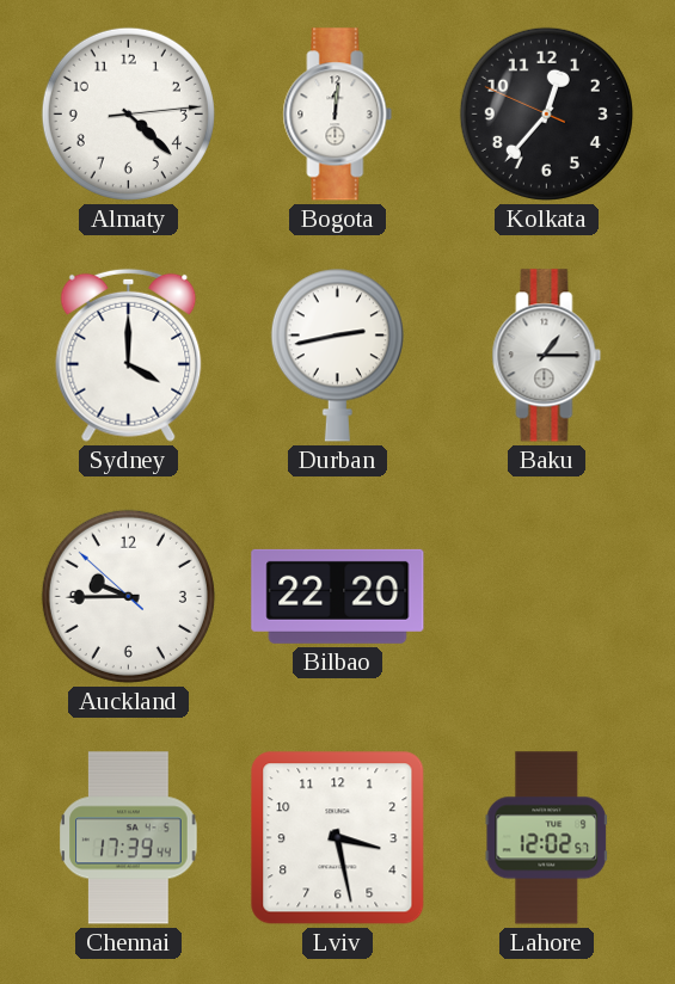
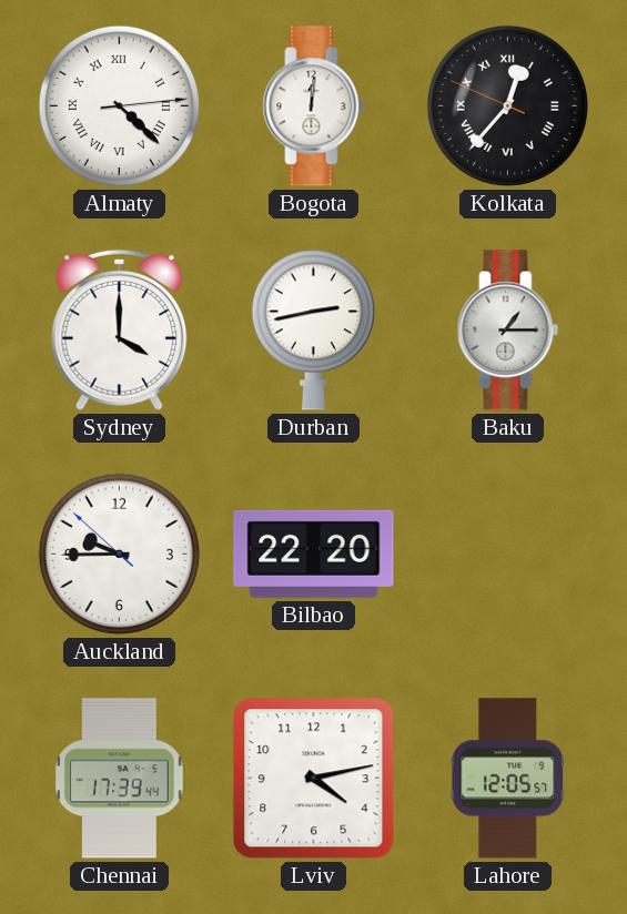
Almaty numerals: Arabic -> Roman (119, 105)
Kolkata numerals: Arabic -> Roman (507, 105)
Lviv: 3:28 -> 4:13 (314, 779)
Lahore: 12:02 -> 12:05 (508, 779)
